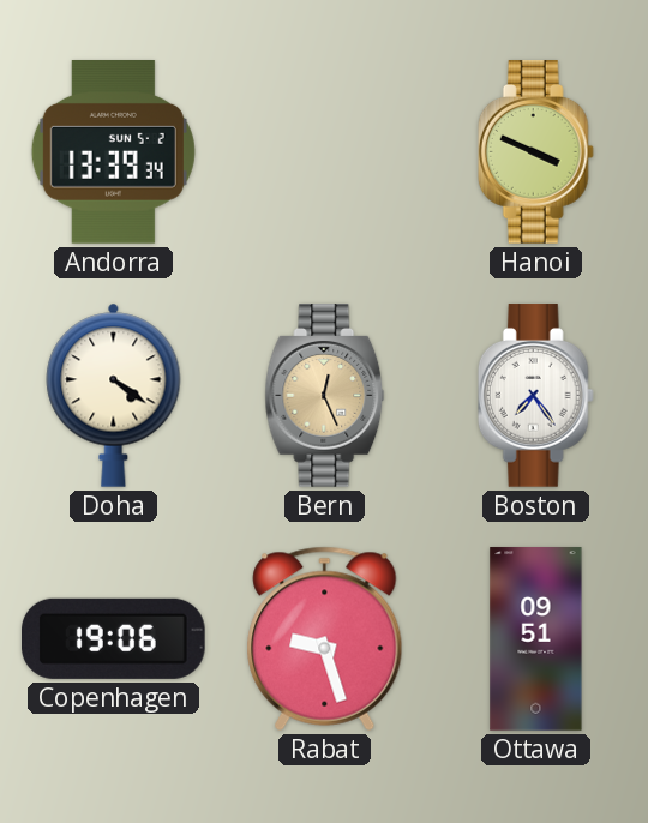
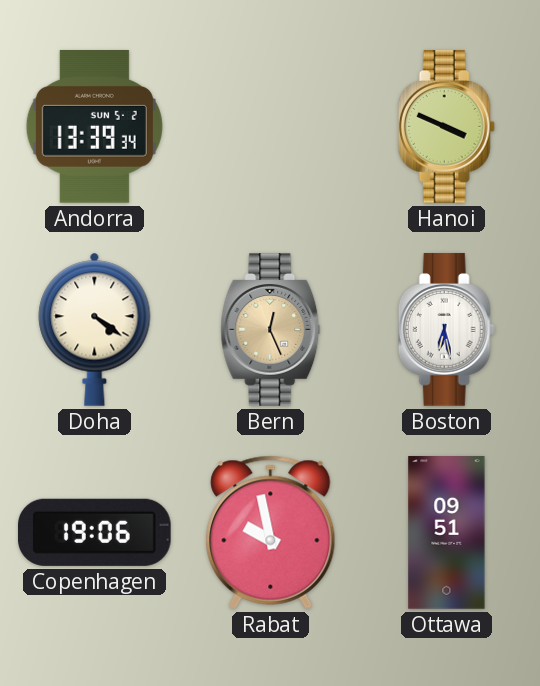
Boston: 7:24 -> 6:28 (446, 330)
Rabat: 9:27 -> 9:58 (271, 532)
